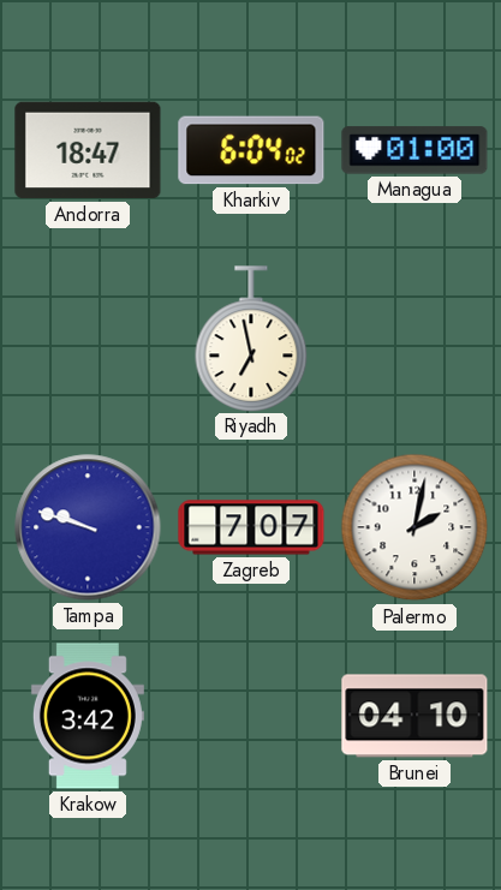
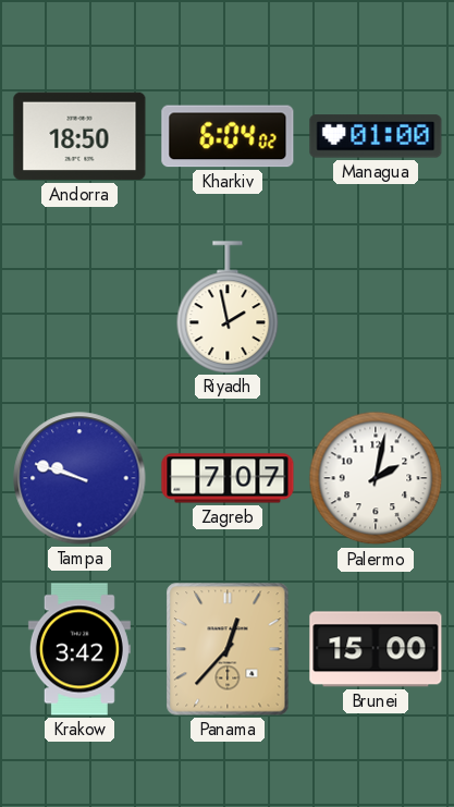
Andorra: 18:47 -> 18:50 (79, 136)
Riyadh: 6:58 -> 1:58 (228, 307)
Panama: none -> 12:37 (228, 649)
Brunei: 04:10 -> 15:00 (376, 649)
